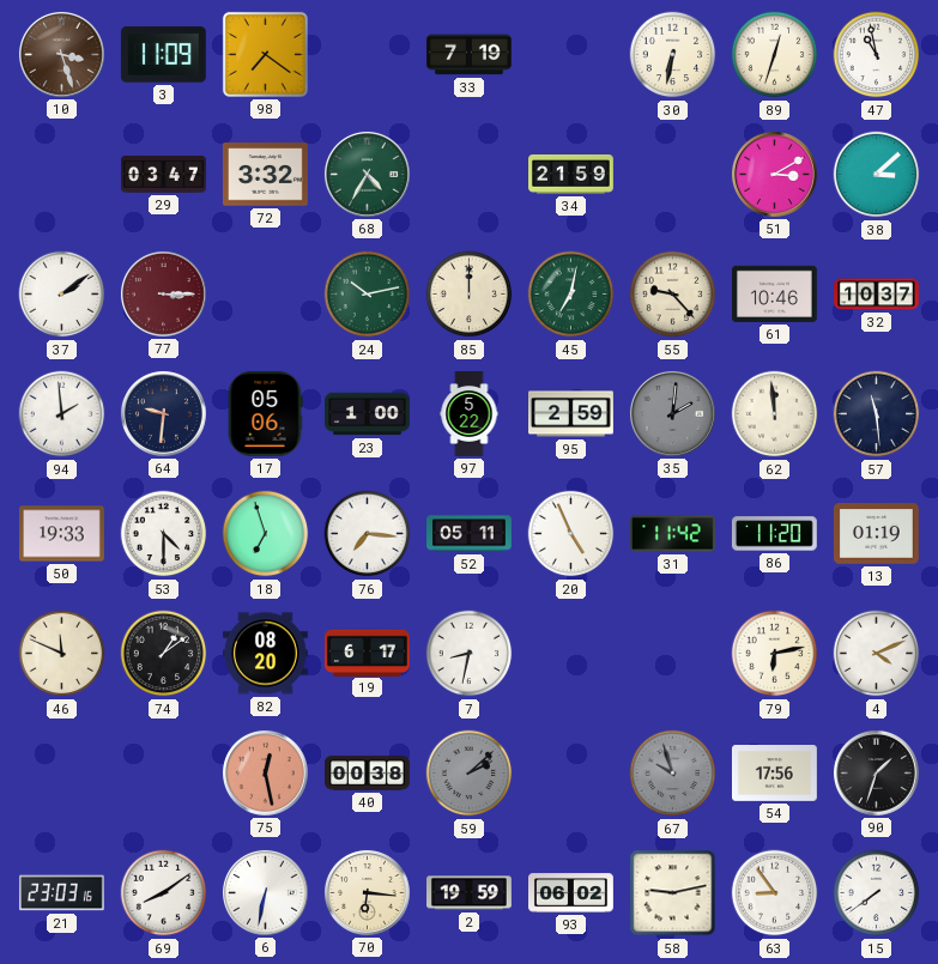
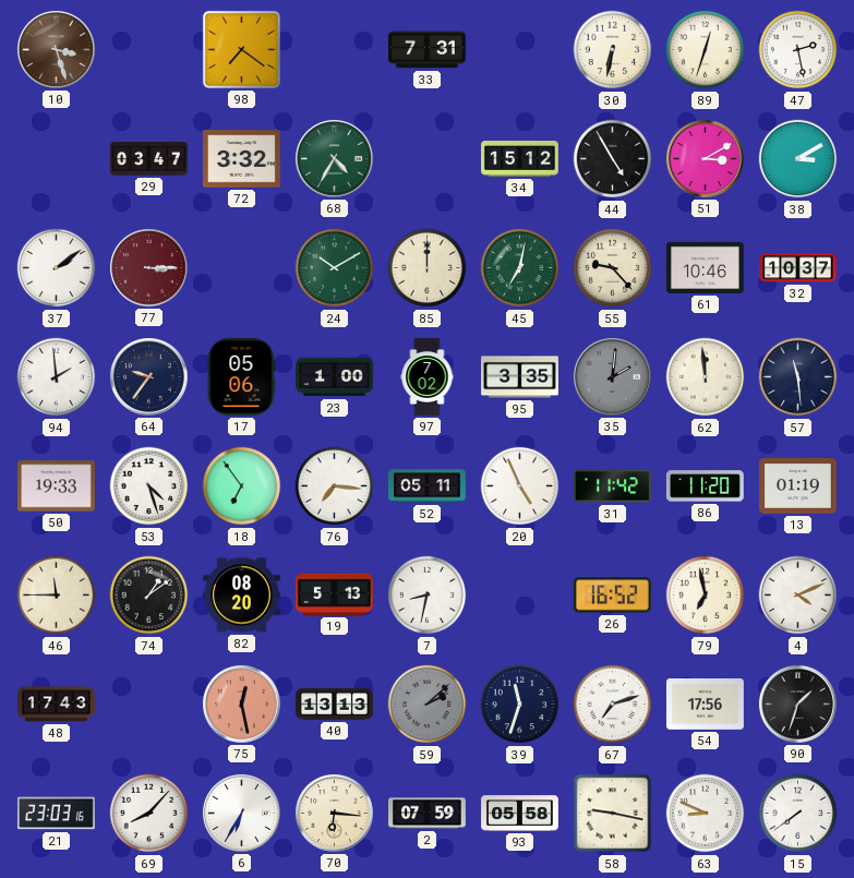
3: 11:09 -> none (163, 55)
33: 7:19 -> 7:31 (426, 50)
47: 10:58 -> 2:28 (798, 50)
34: 21:59 -> 15:12 (520, 159)
44: none -> 4:55 (613, 159)
38: 3:08 -> 3:10 (798, 159)
24: 10:13 -> 10:10 (335, 268)
64: 9:31 -> 9:36 (148, 376)
97: 5:22 -> 7:02 (428, 377)
95: 2:59 -> 3:35 (520, 377)
53: 4:30 -> 4:27 (149, 486)
18: 6:57 -> 6:54 (242, 486)
46: 11:49 -> 11:45 (57, 596)
19: 6:17 -> 5:13 (334, 594)
26: none -> 16:52 (612, 596)
79: 6:13 -> 6:58 (706, 596)
48: none -> 17:43 (57, 705)
40: 00:38 -> 13:13 (335, 705)
39: none -> 11:33 (520, 705)
67: 9:57 -> 7:12 (613, 705)
67 dial: grey -> white (613, 705)
69: 8:09 -> 8:07 (149, 814)
6: 6:32 -> 6:35 (241, 813)
2: 19:59 -> 07:59 (428, 814)
93: 06:02 -> 05:58 (520, 814)
58: 9:13 -> 9:17 (613, 814)
63: 8:54 -> 8:49 (706, 814)
